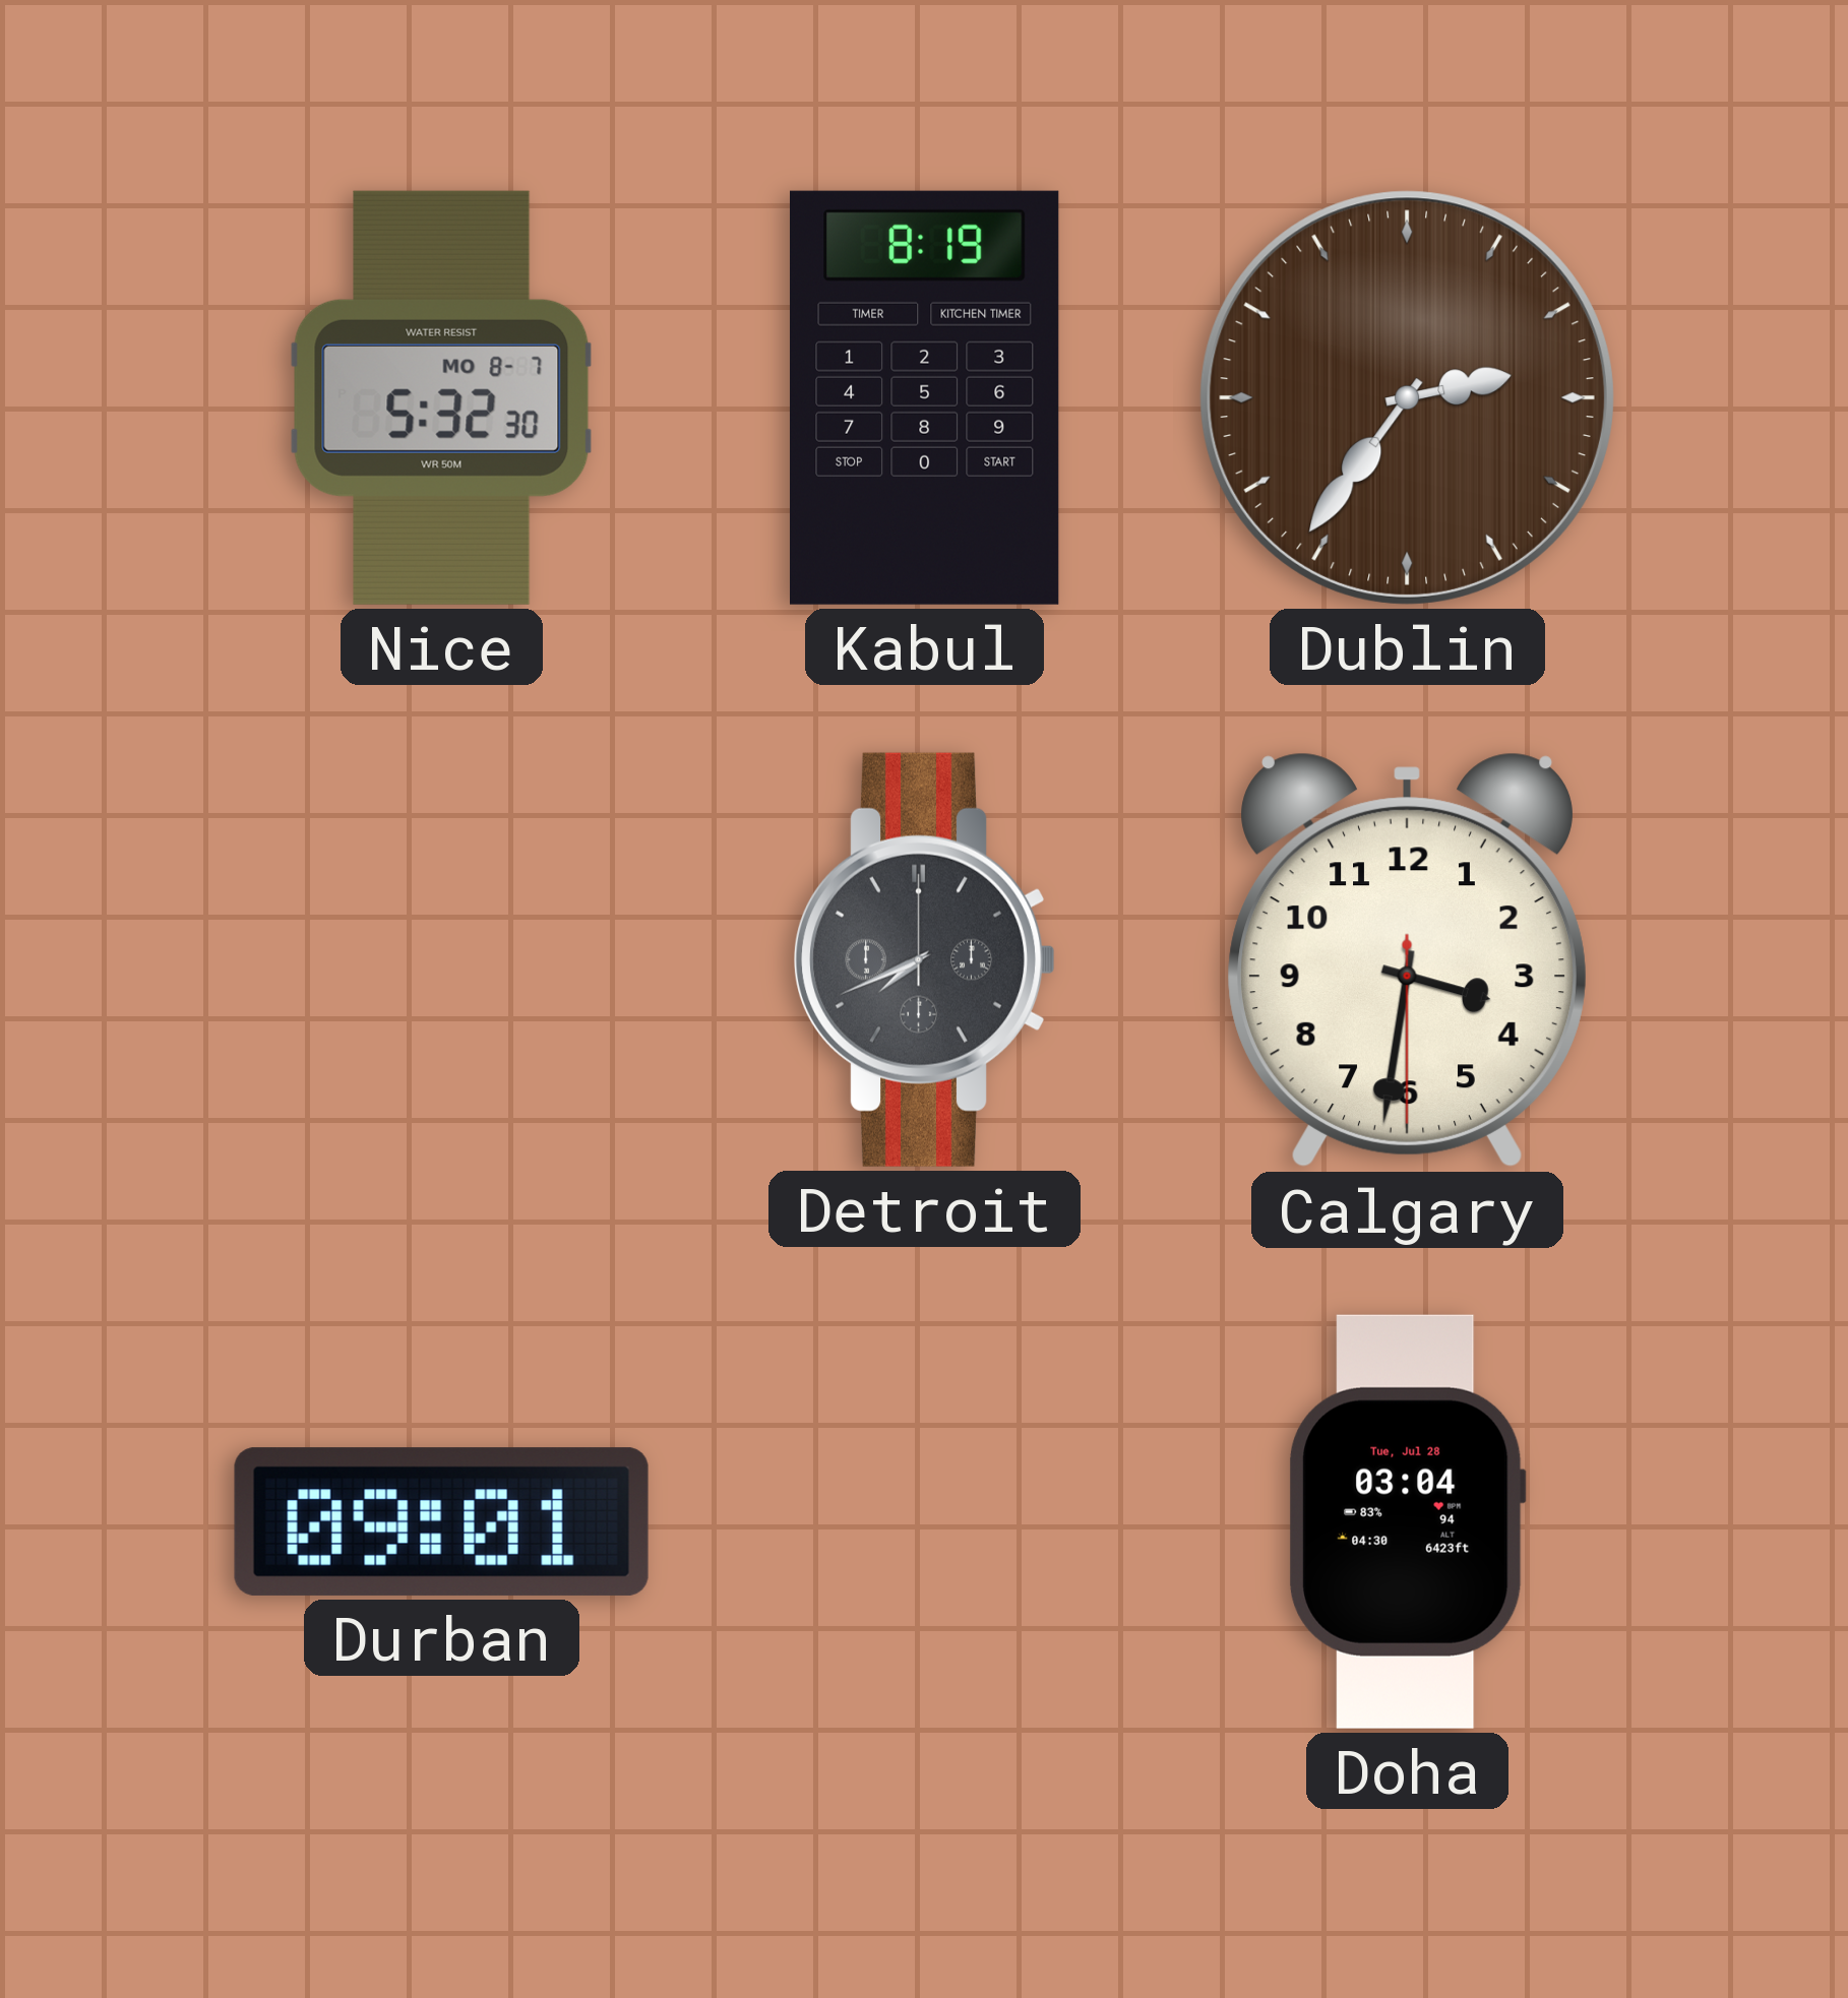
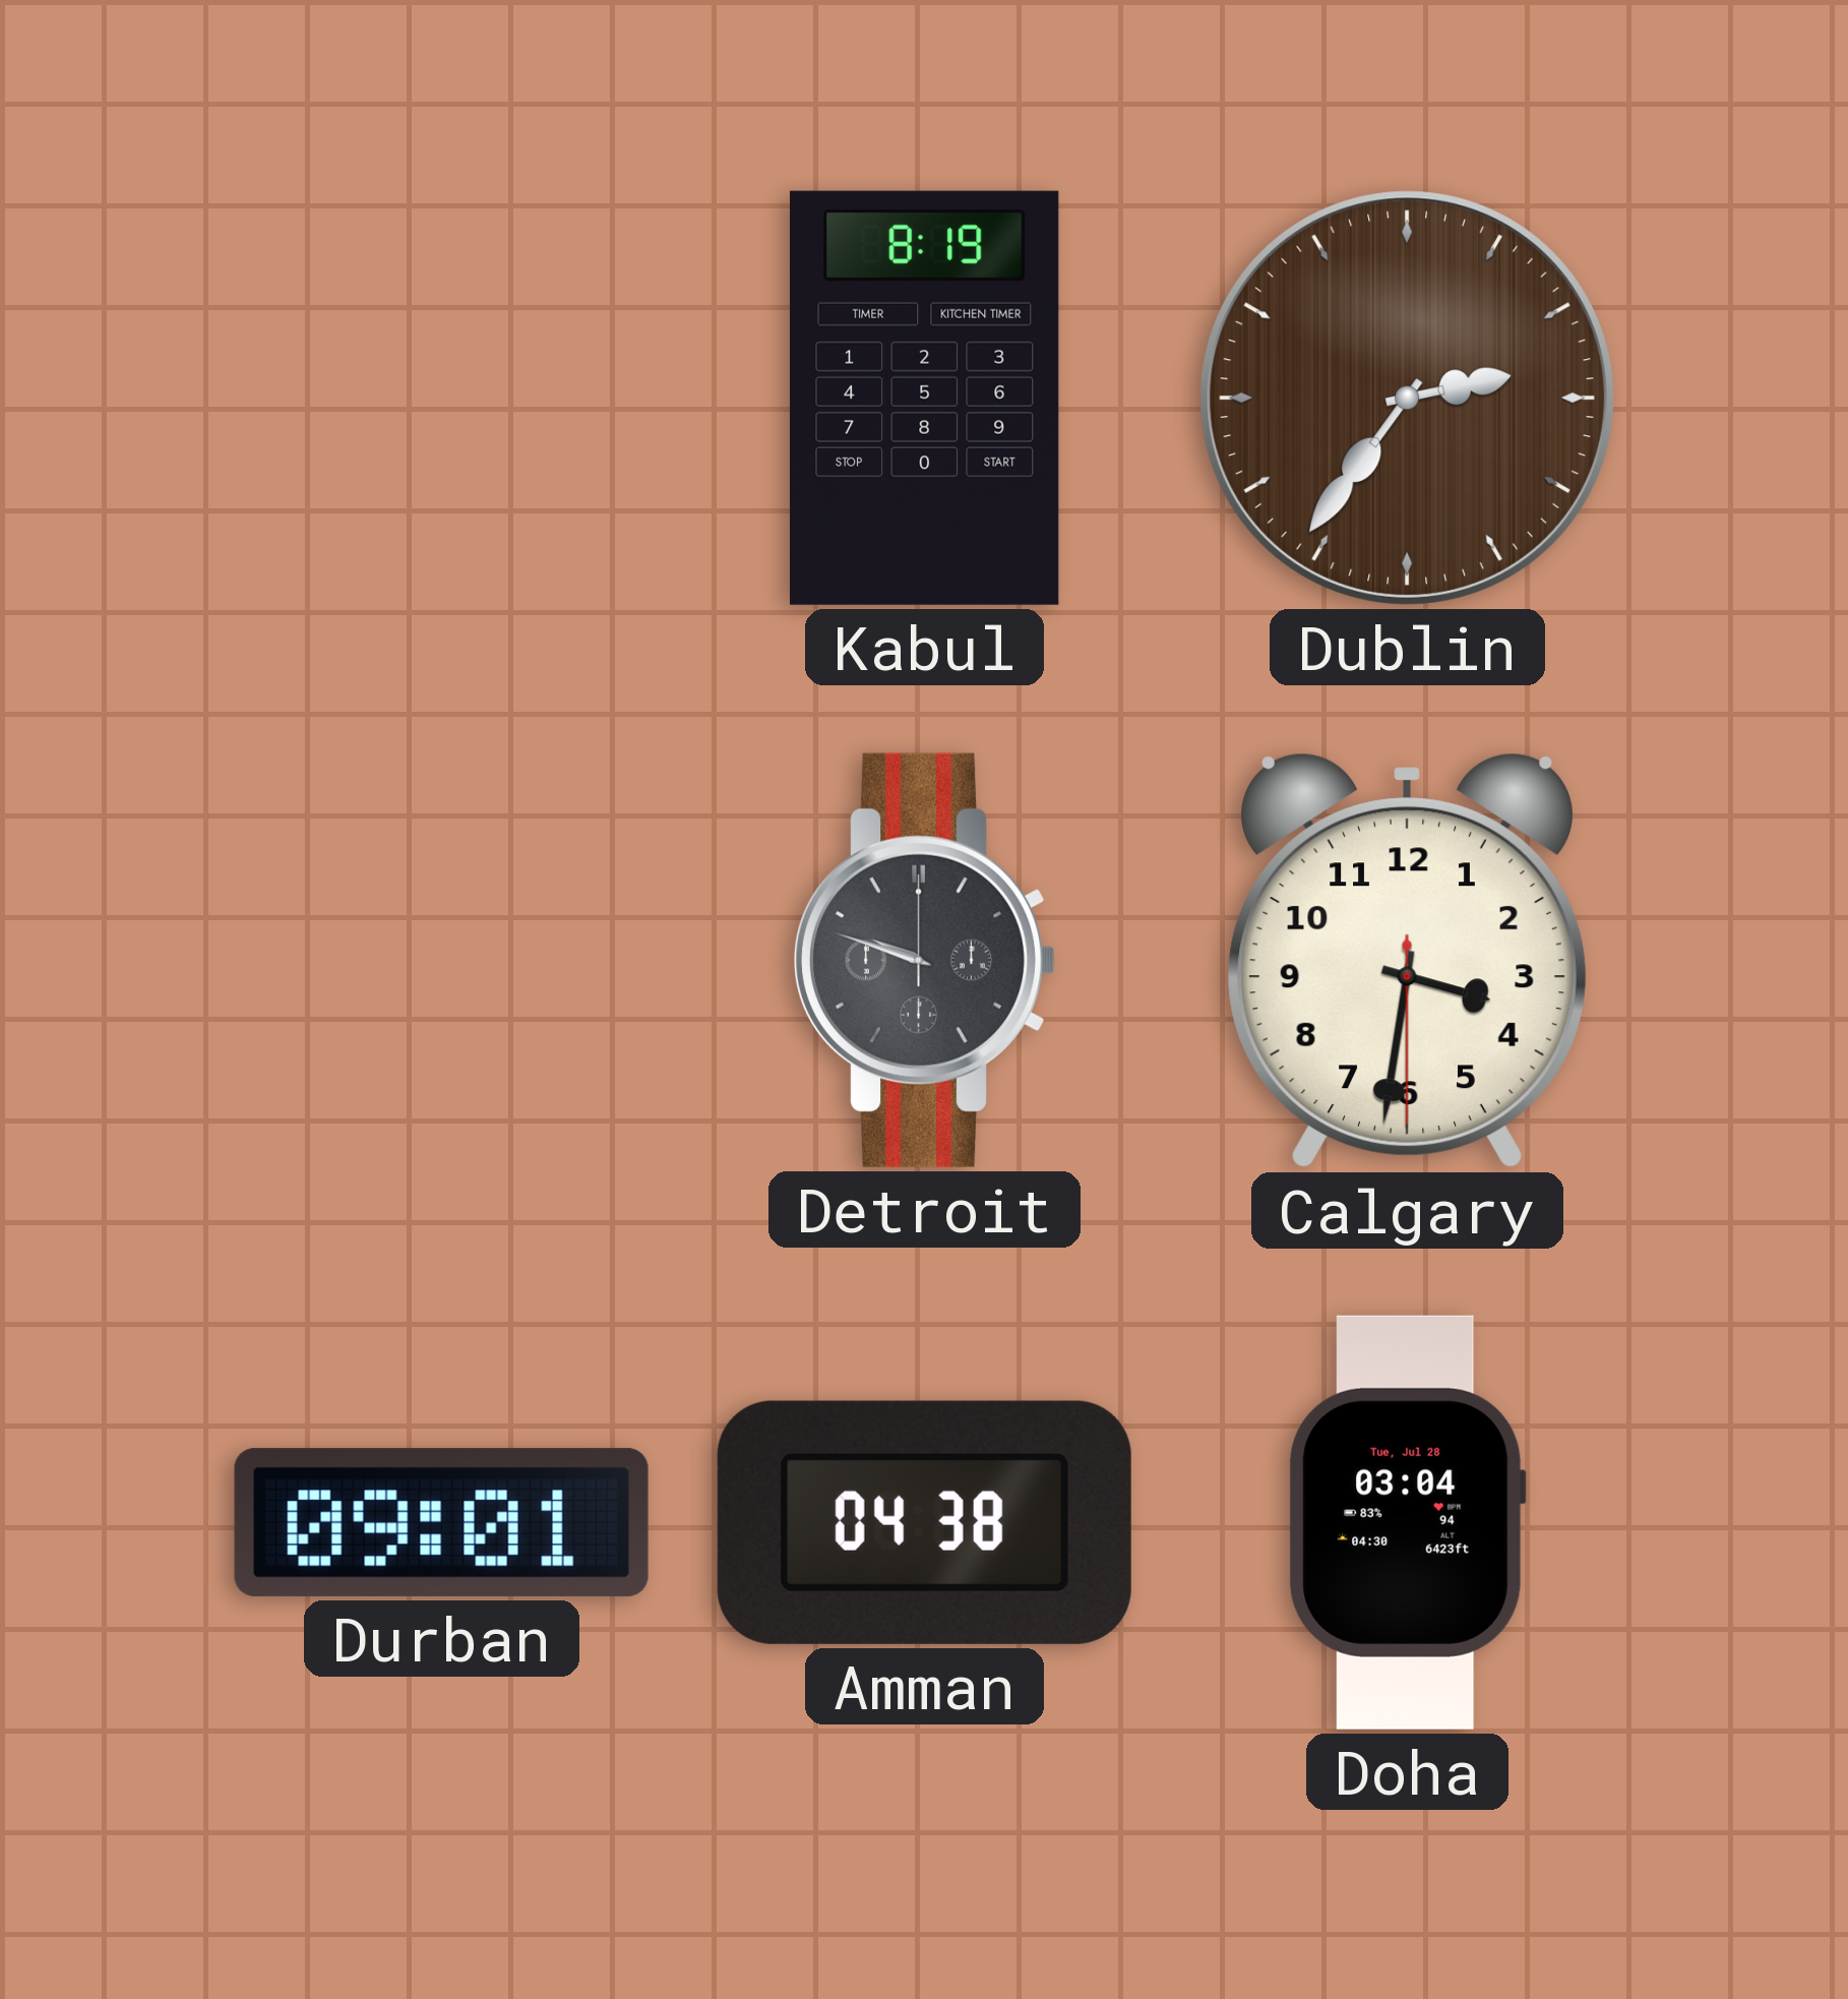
Nice: 5:32 -> none (441, 397)
Detroit: 7:41 -> 9:48 (925, 960)
Amman: none -> 04:38 (924, 1522)
